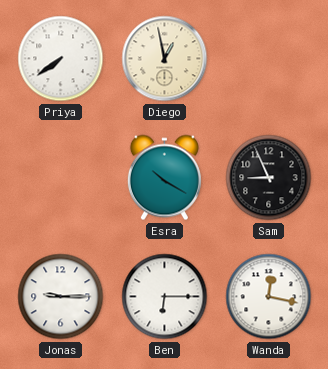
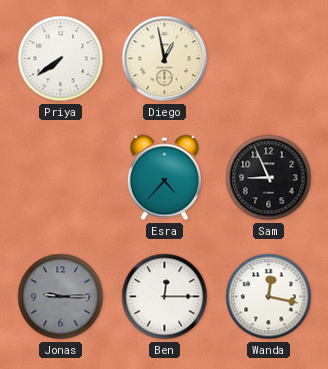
Esra: 10:20 -> 4:37 (164, 178)
Jonas dial: white -> grey (61, 297)
Ben: 6:15 -> 12:15 (165, 297)
